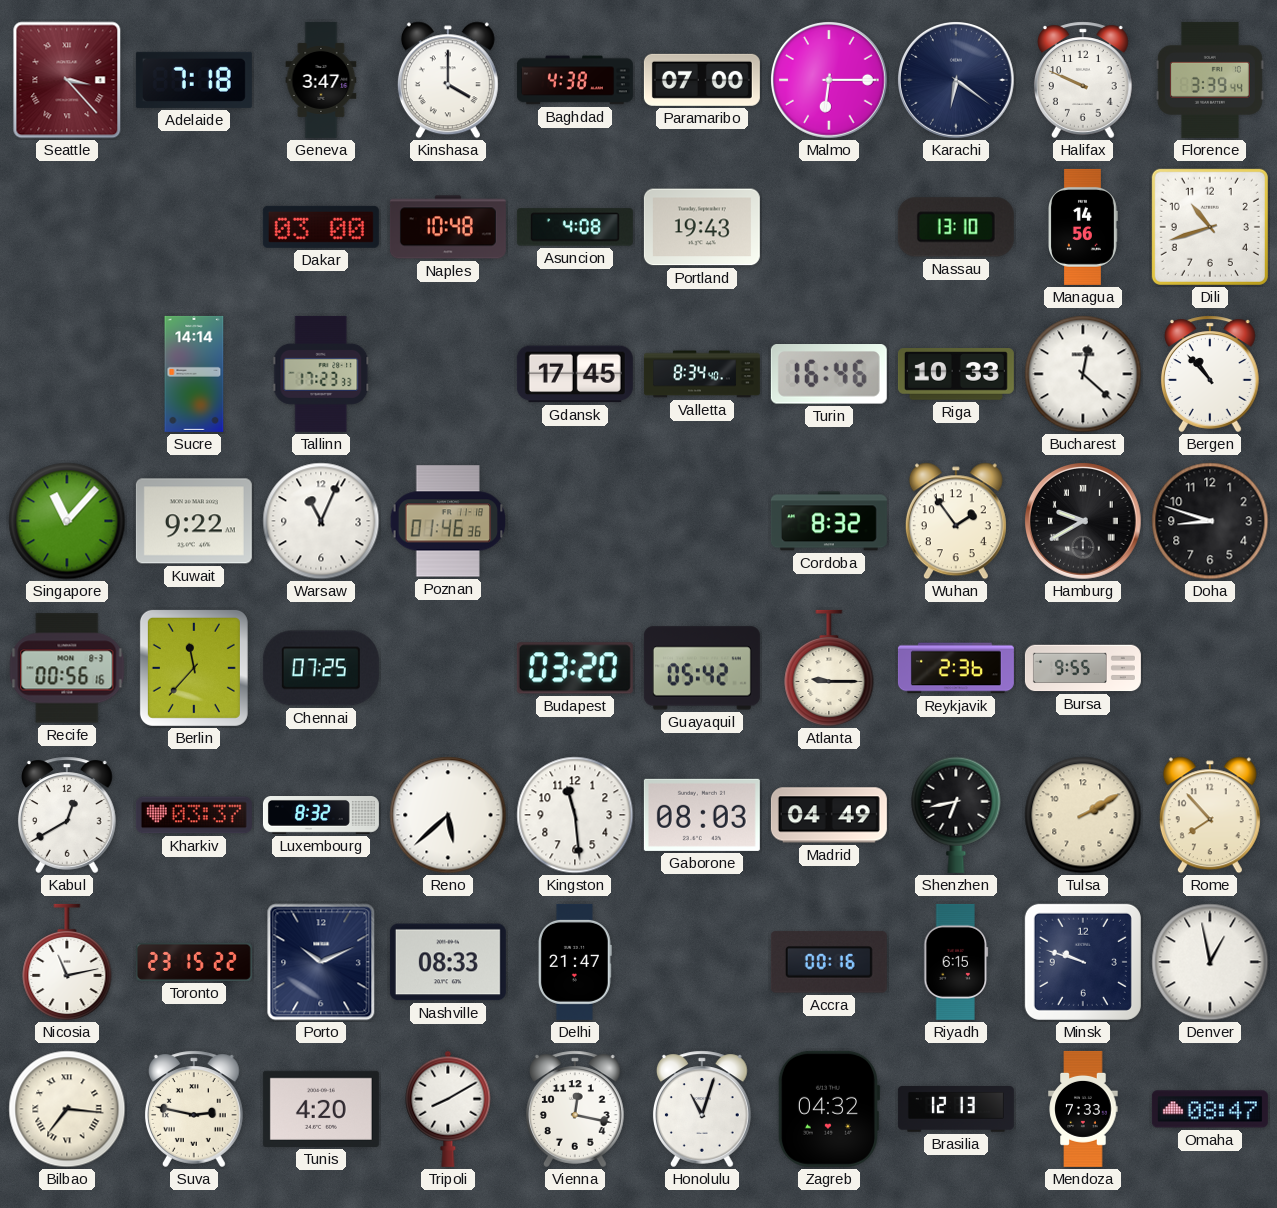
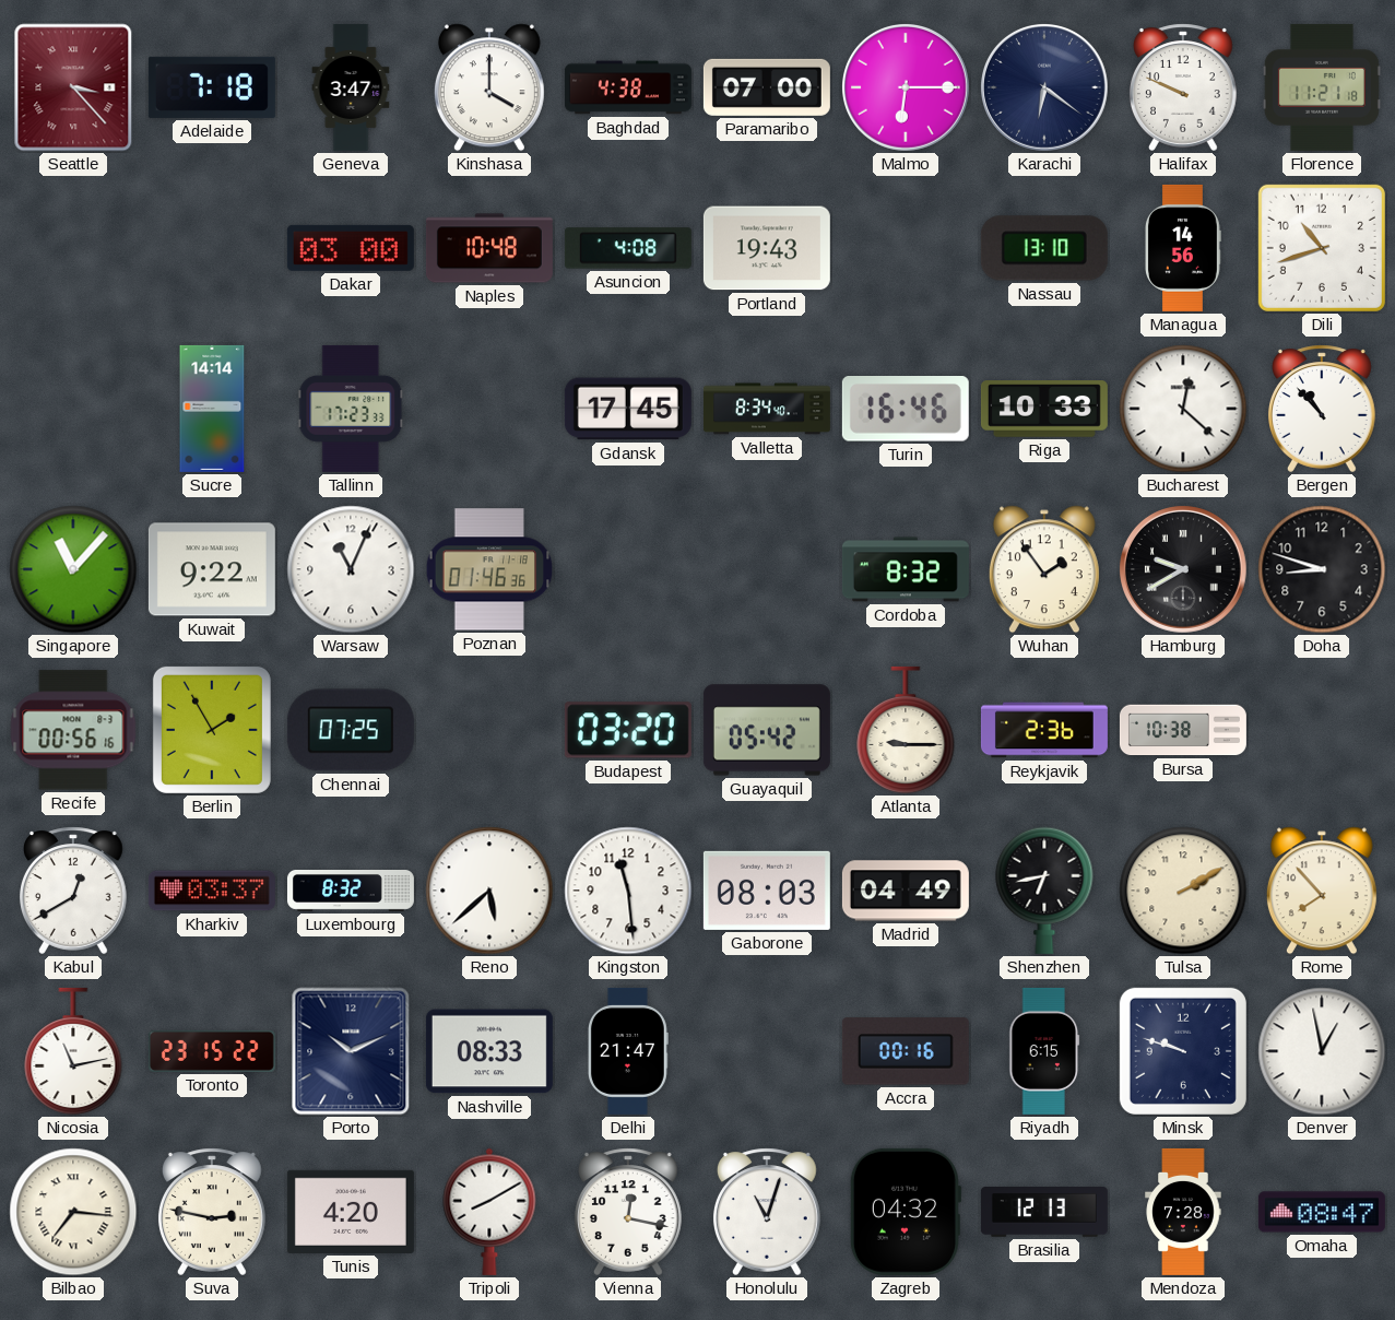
Florence: 3:39 -> 11:21 (1322, 87)
Berlin: 11:37 -> 1:55 (212, 730)
Bursa: 9:55 -> 10:38 (1183, 730)
Mendoza: 7:33 -> 7:28 (1183, 1212)
